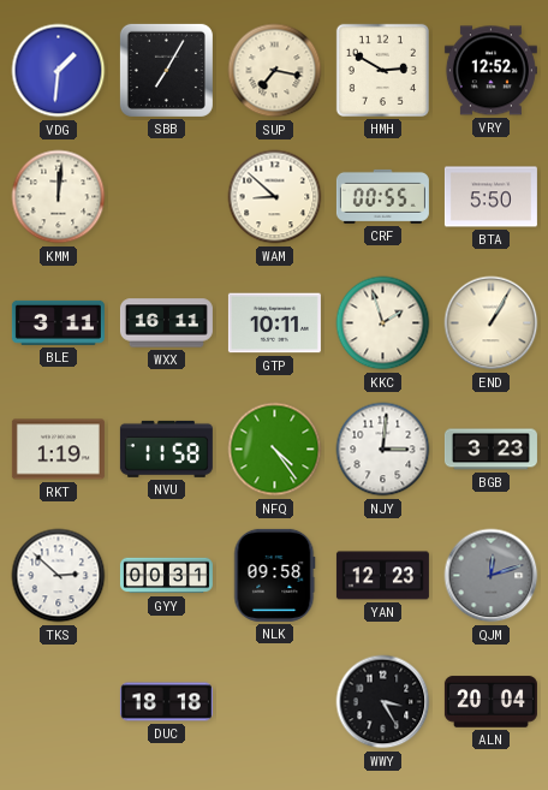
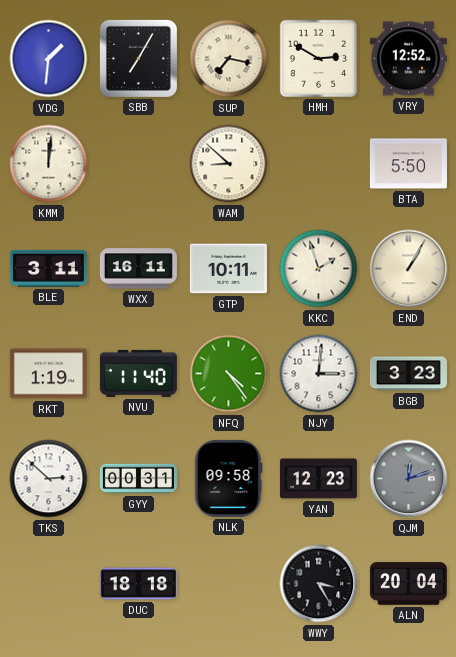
CRF: 00:55 -> none (382, 196)
NVU: 11:58 -> 11:40 (138, 373)
